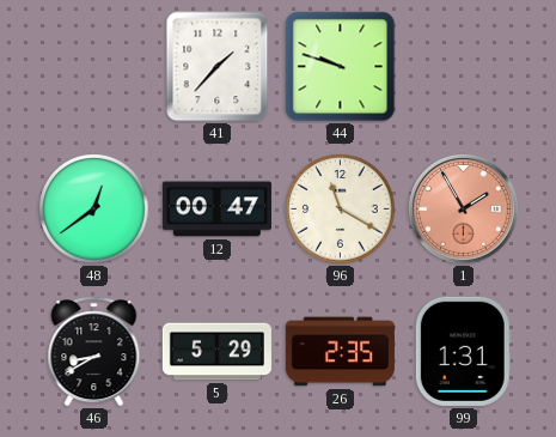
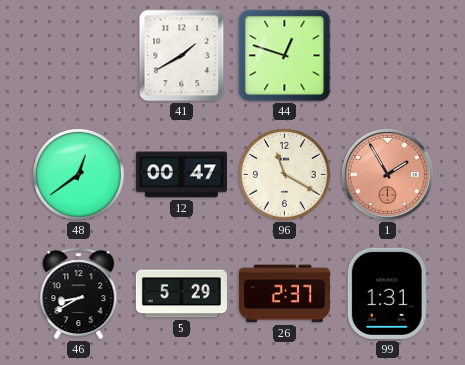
41: 1:37 -> 1:40 (182, 56)
44: 9:48 -> 12:48 (285, 56)
26: 2:35 -> 2:37 (284, 294)
